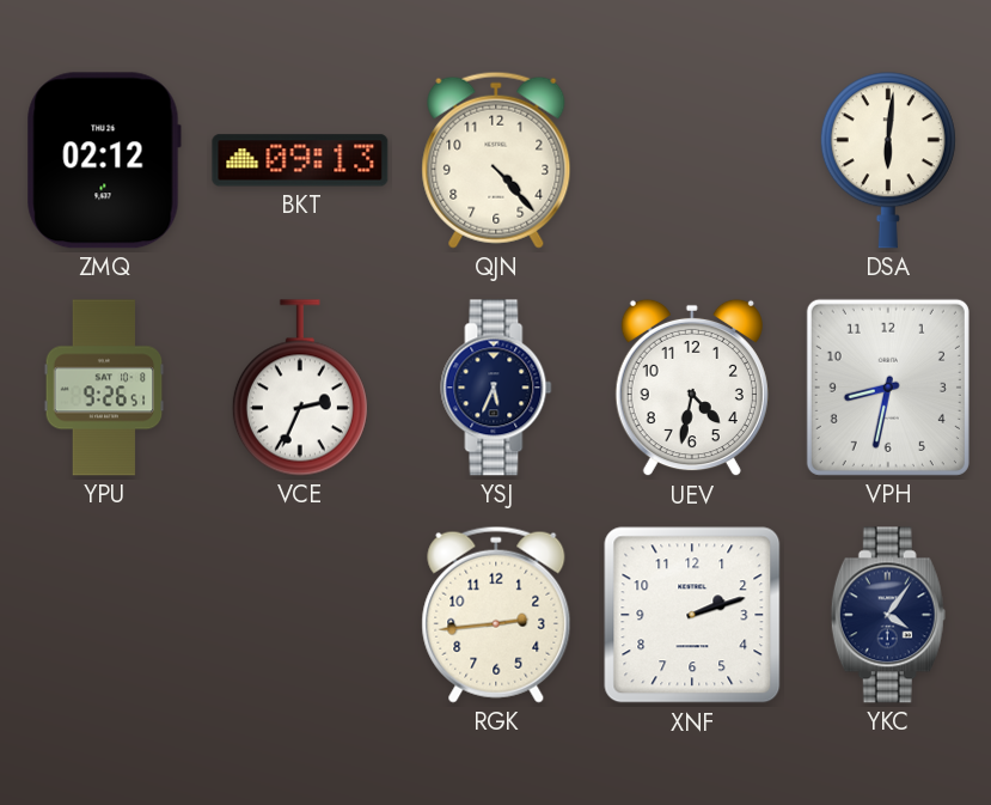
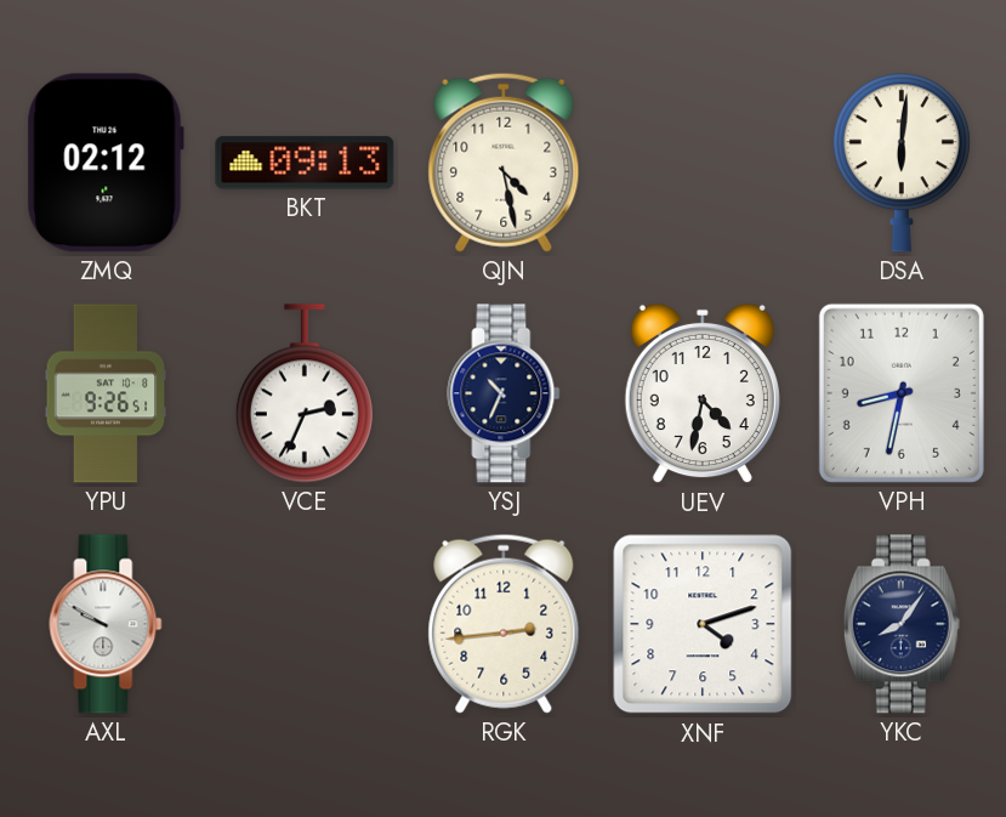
QJN: 4:23 -> 4:28 (504, 163)
YSJ: 5:34 -> 10:34 (504, 393)
AXL: none -> 9:50 (106, 624)
XNF: 2:12 -> 4:12 (703, 624)
YKC: 4:06 -> 8:06 (902, 624)
